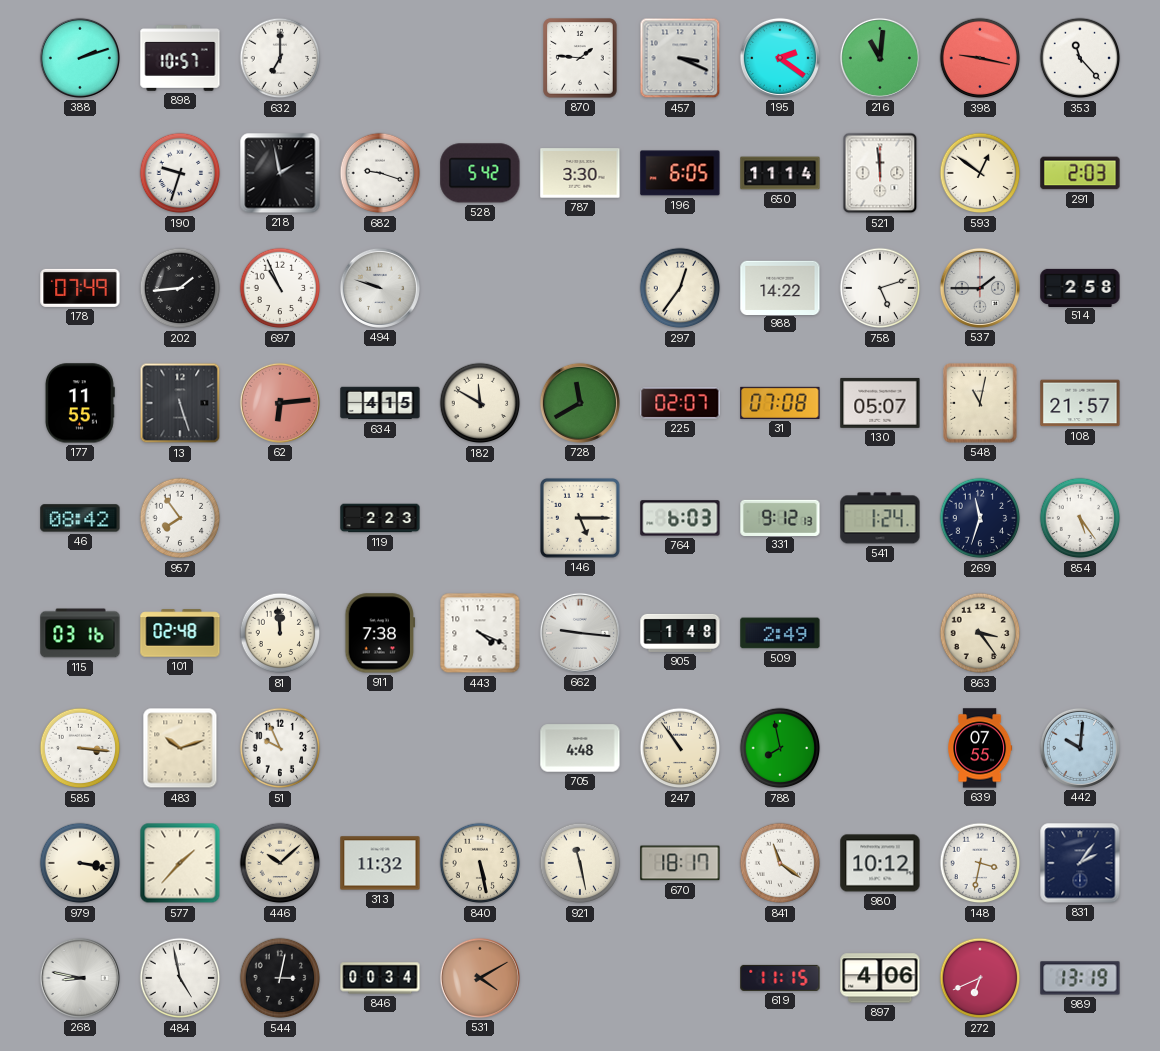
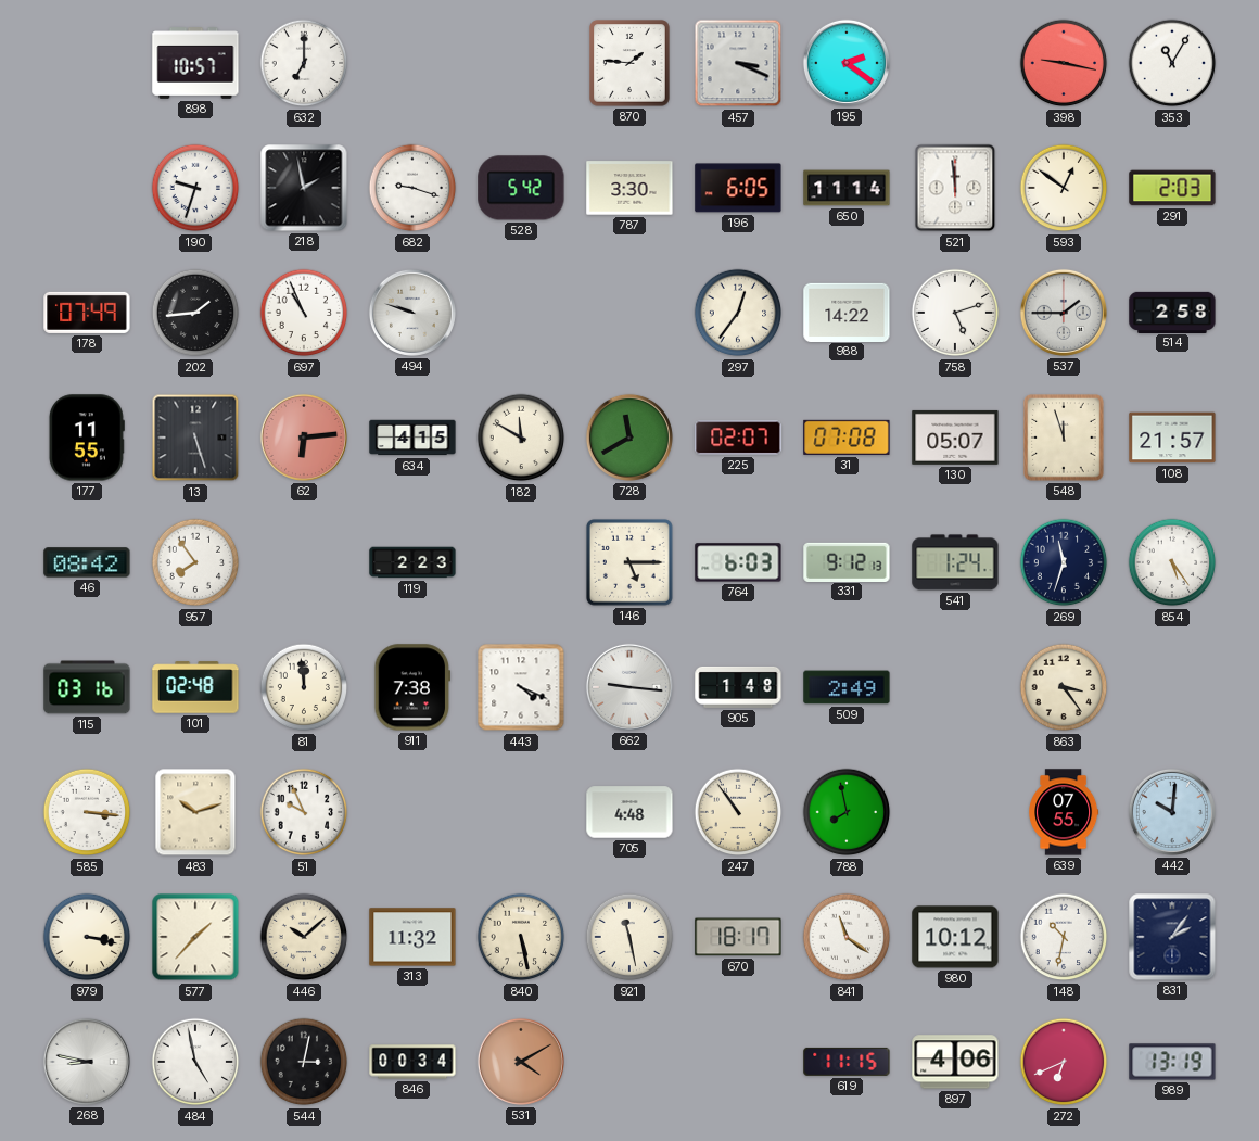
388: 2:12 -> none (80, 58)
216: 11:01 -> none (880, 58)
353: 11:23 -> 11:05 (1172, 63)
548: 11:02 -> 11:57 (1064, 438)
148: 3:32 -> 10:32 (1064, 937)
